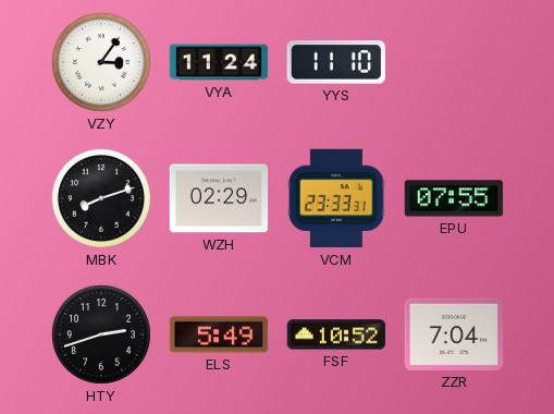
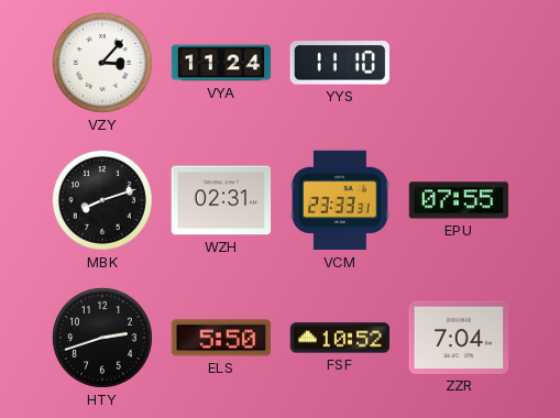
VZY: 3:06 -> 3:07 (102, 63)
WZH: 02:29 -> 02:31 (221, 200)
ELS: 5:49 -> 5:50 (221, 338)
